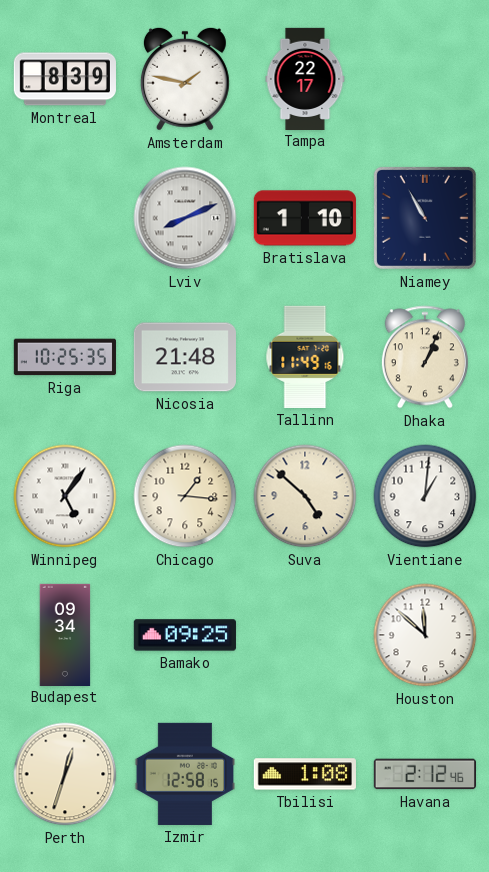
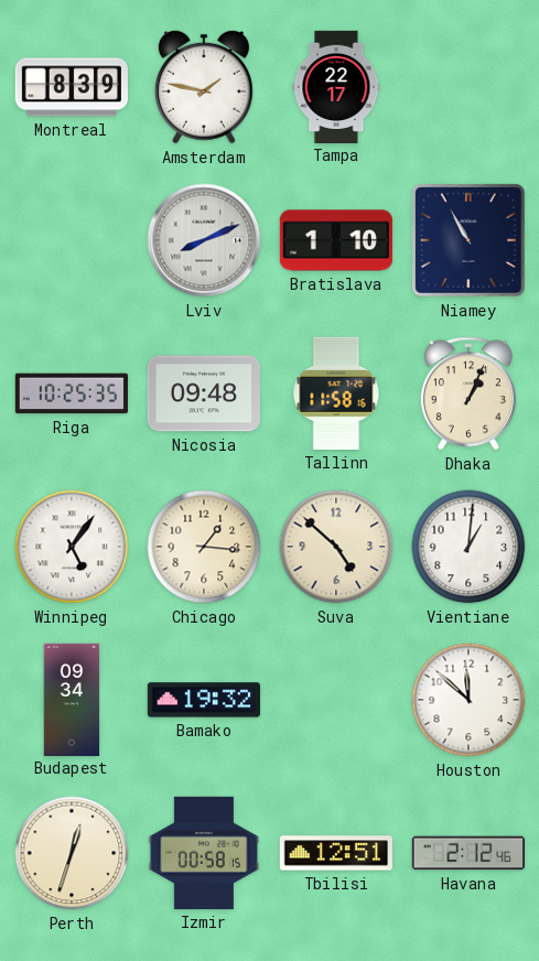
Nicosia: 21:48 -> 09:48 (204, 393)
Tallinn: 11:49 -> 11:58 (336, 393)
Bamako: 09:25 -> 19:32 (204, 700)
Izmir: 12:58 -> 00:58 (203, 853)
Tbilisi: 1:08 -> 12:51 (336, 853)
